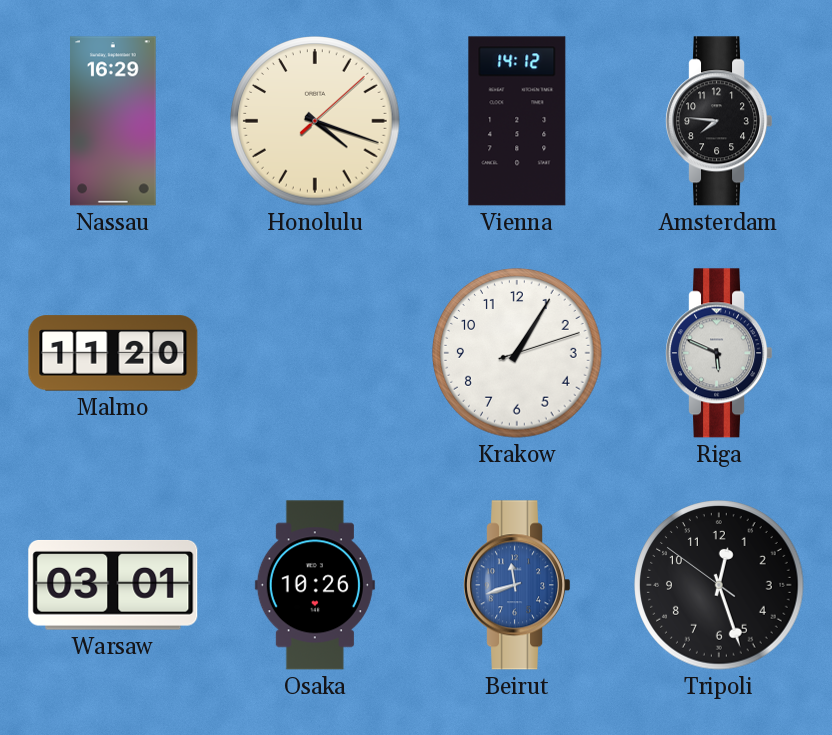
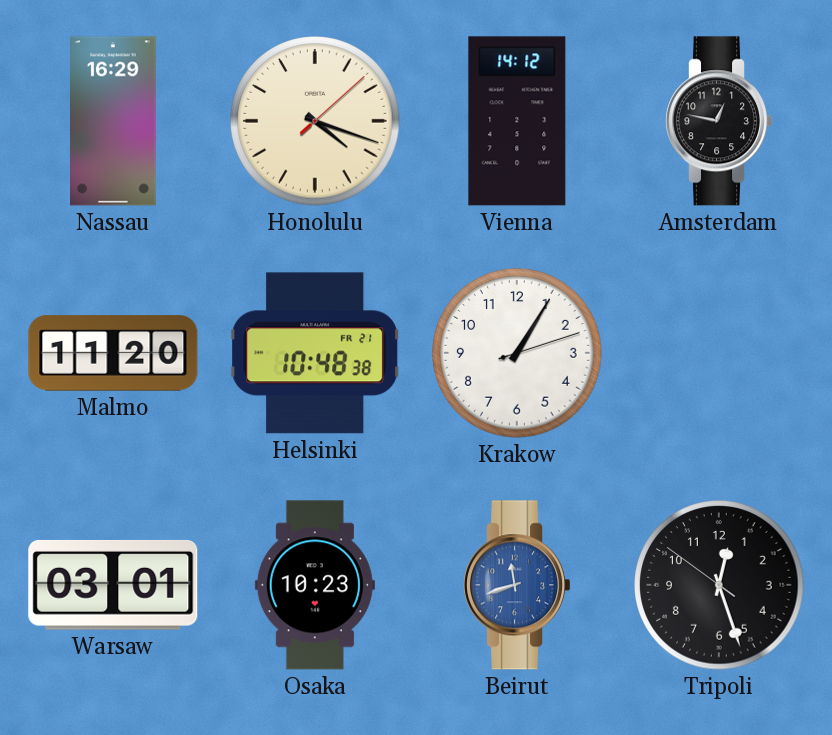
Amsterdam: 7:46 -> 12:47 (719, 121)
Helsinki: none -> 10:48 (316, 353)
Riga: 5:49 -> none (719, 353)
Osaka: 10:26 -> 10:23 (315, 585)
